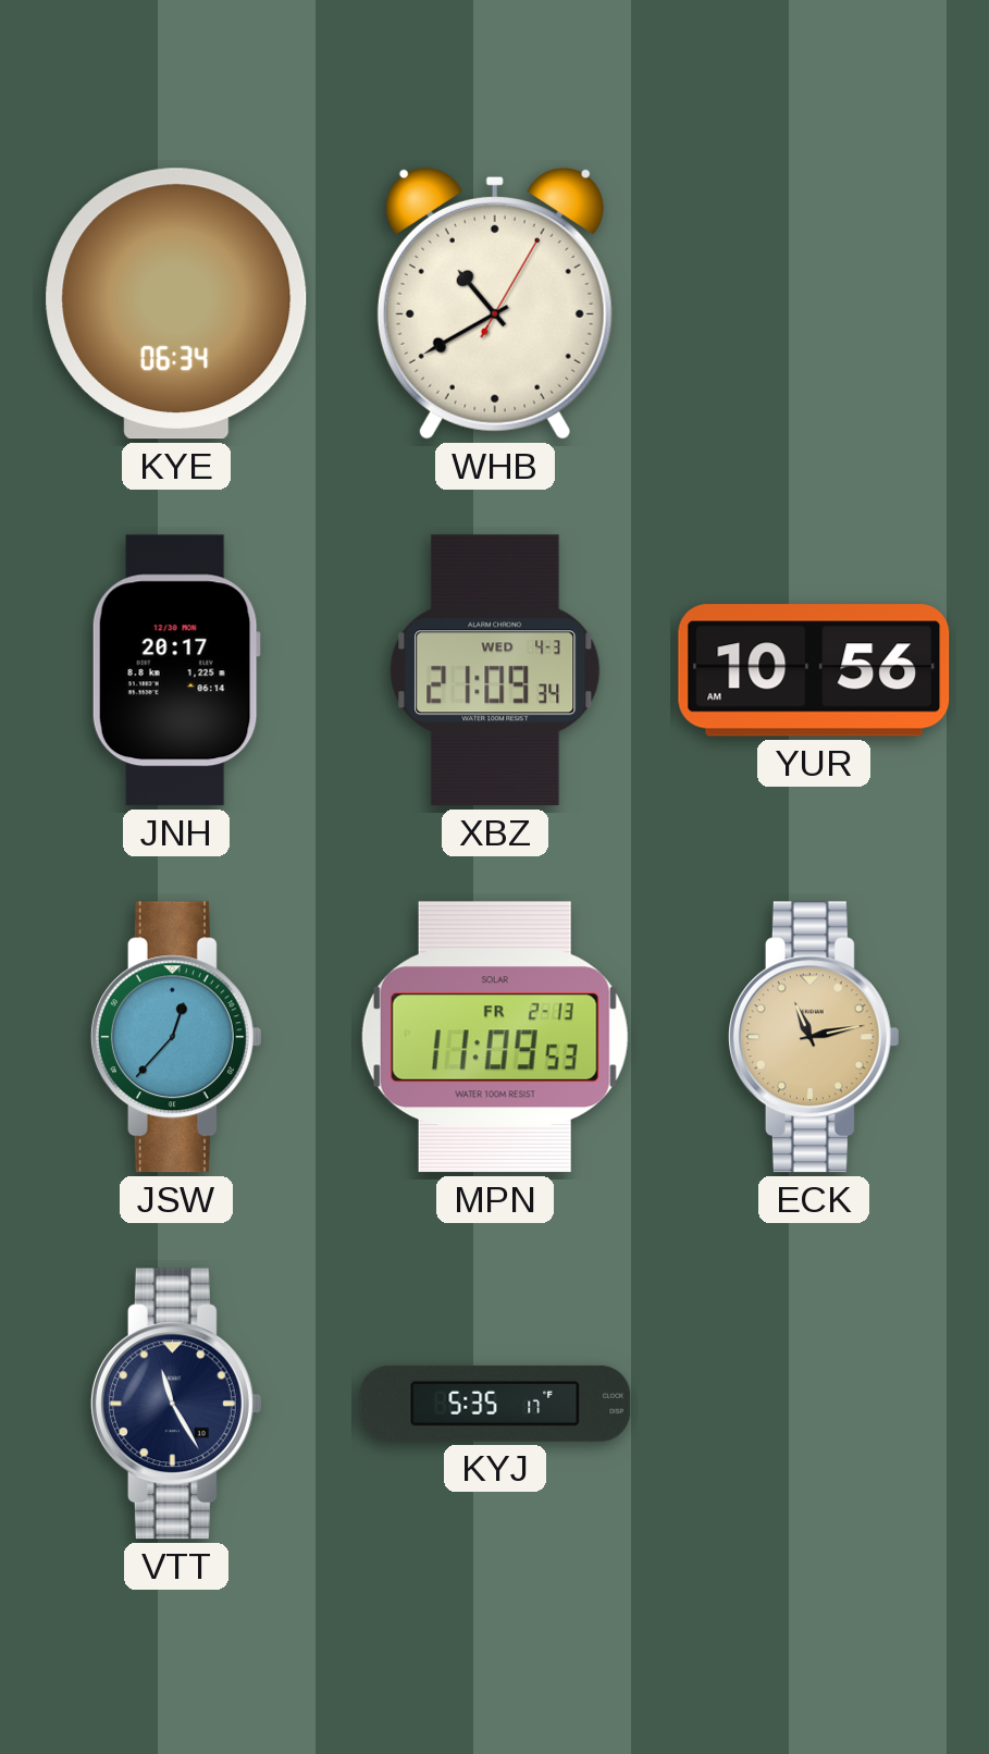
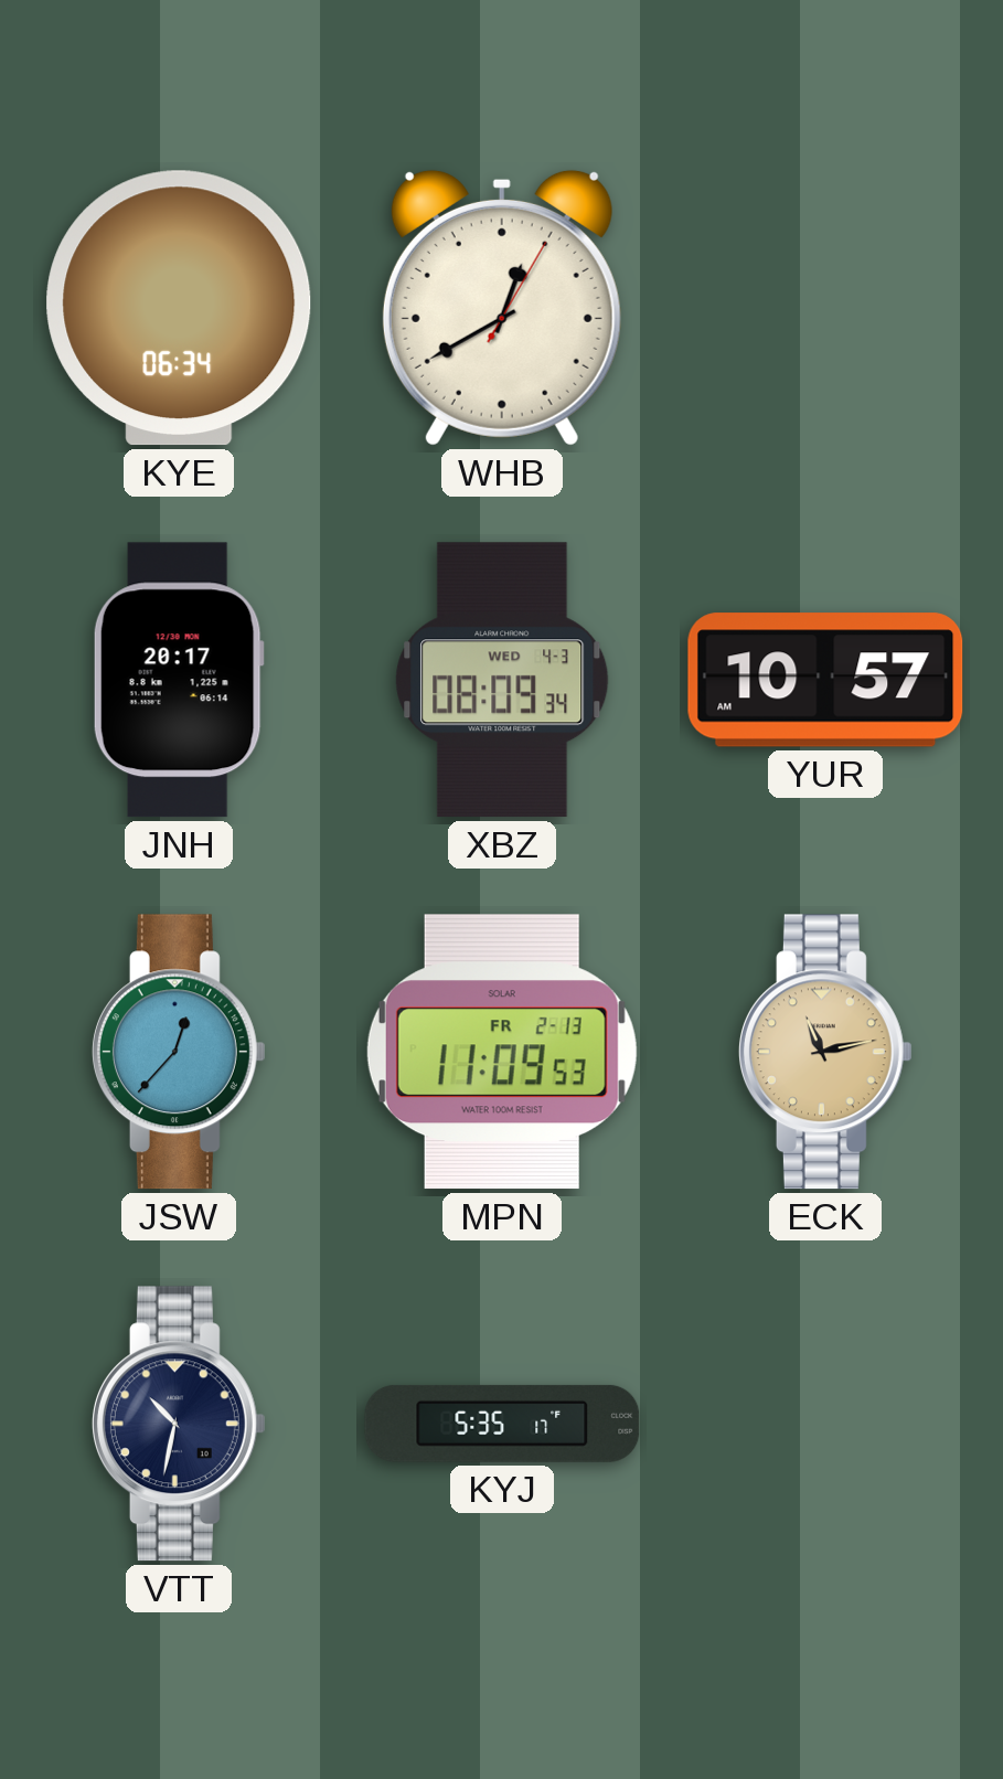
WHB: 10:40 -> 12:40 (502, 308)
XBZ: 21:09 -> 08:09 (502, 680)
YUR: 10:56 -> 10:57 (825, 680)
VTT: 11:25 -> 10:32 (179, 1424)
